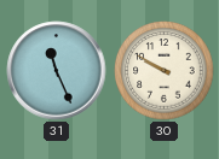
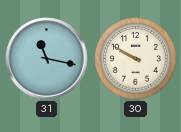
31: 11:26 -> 11:17 (47, 59)
